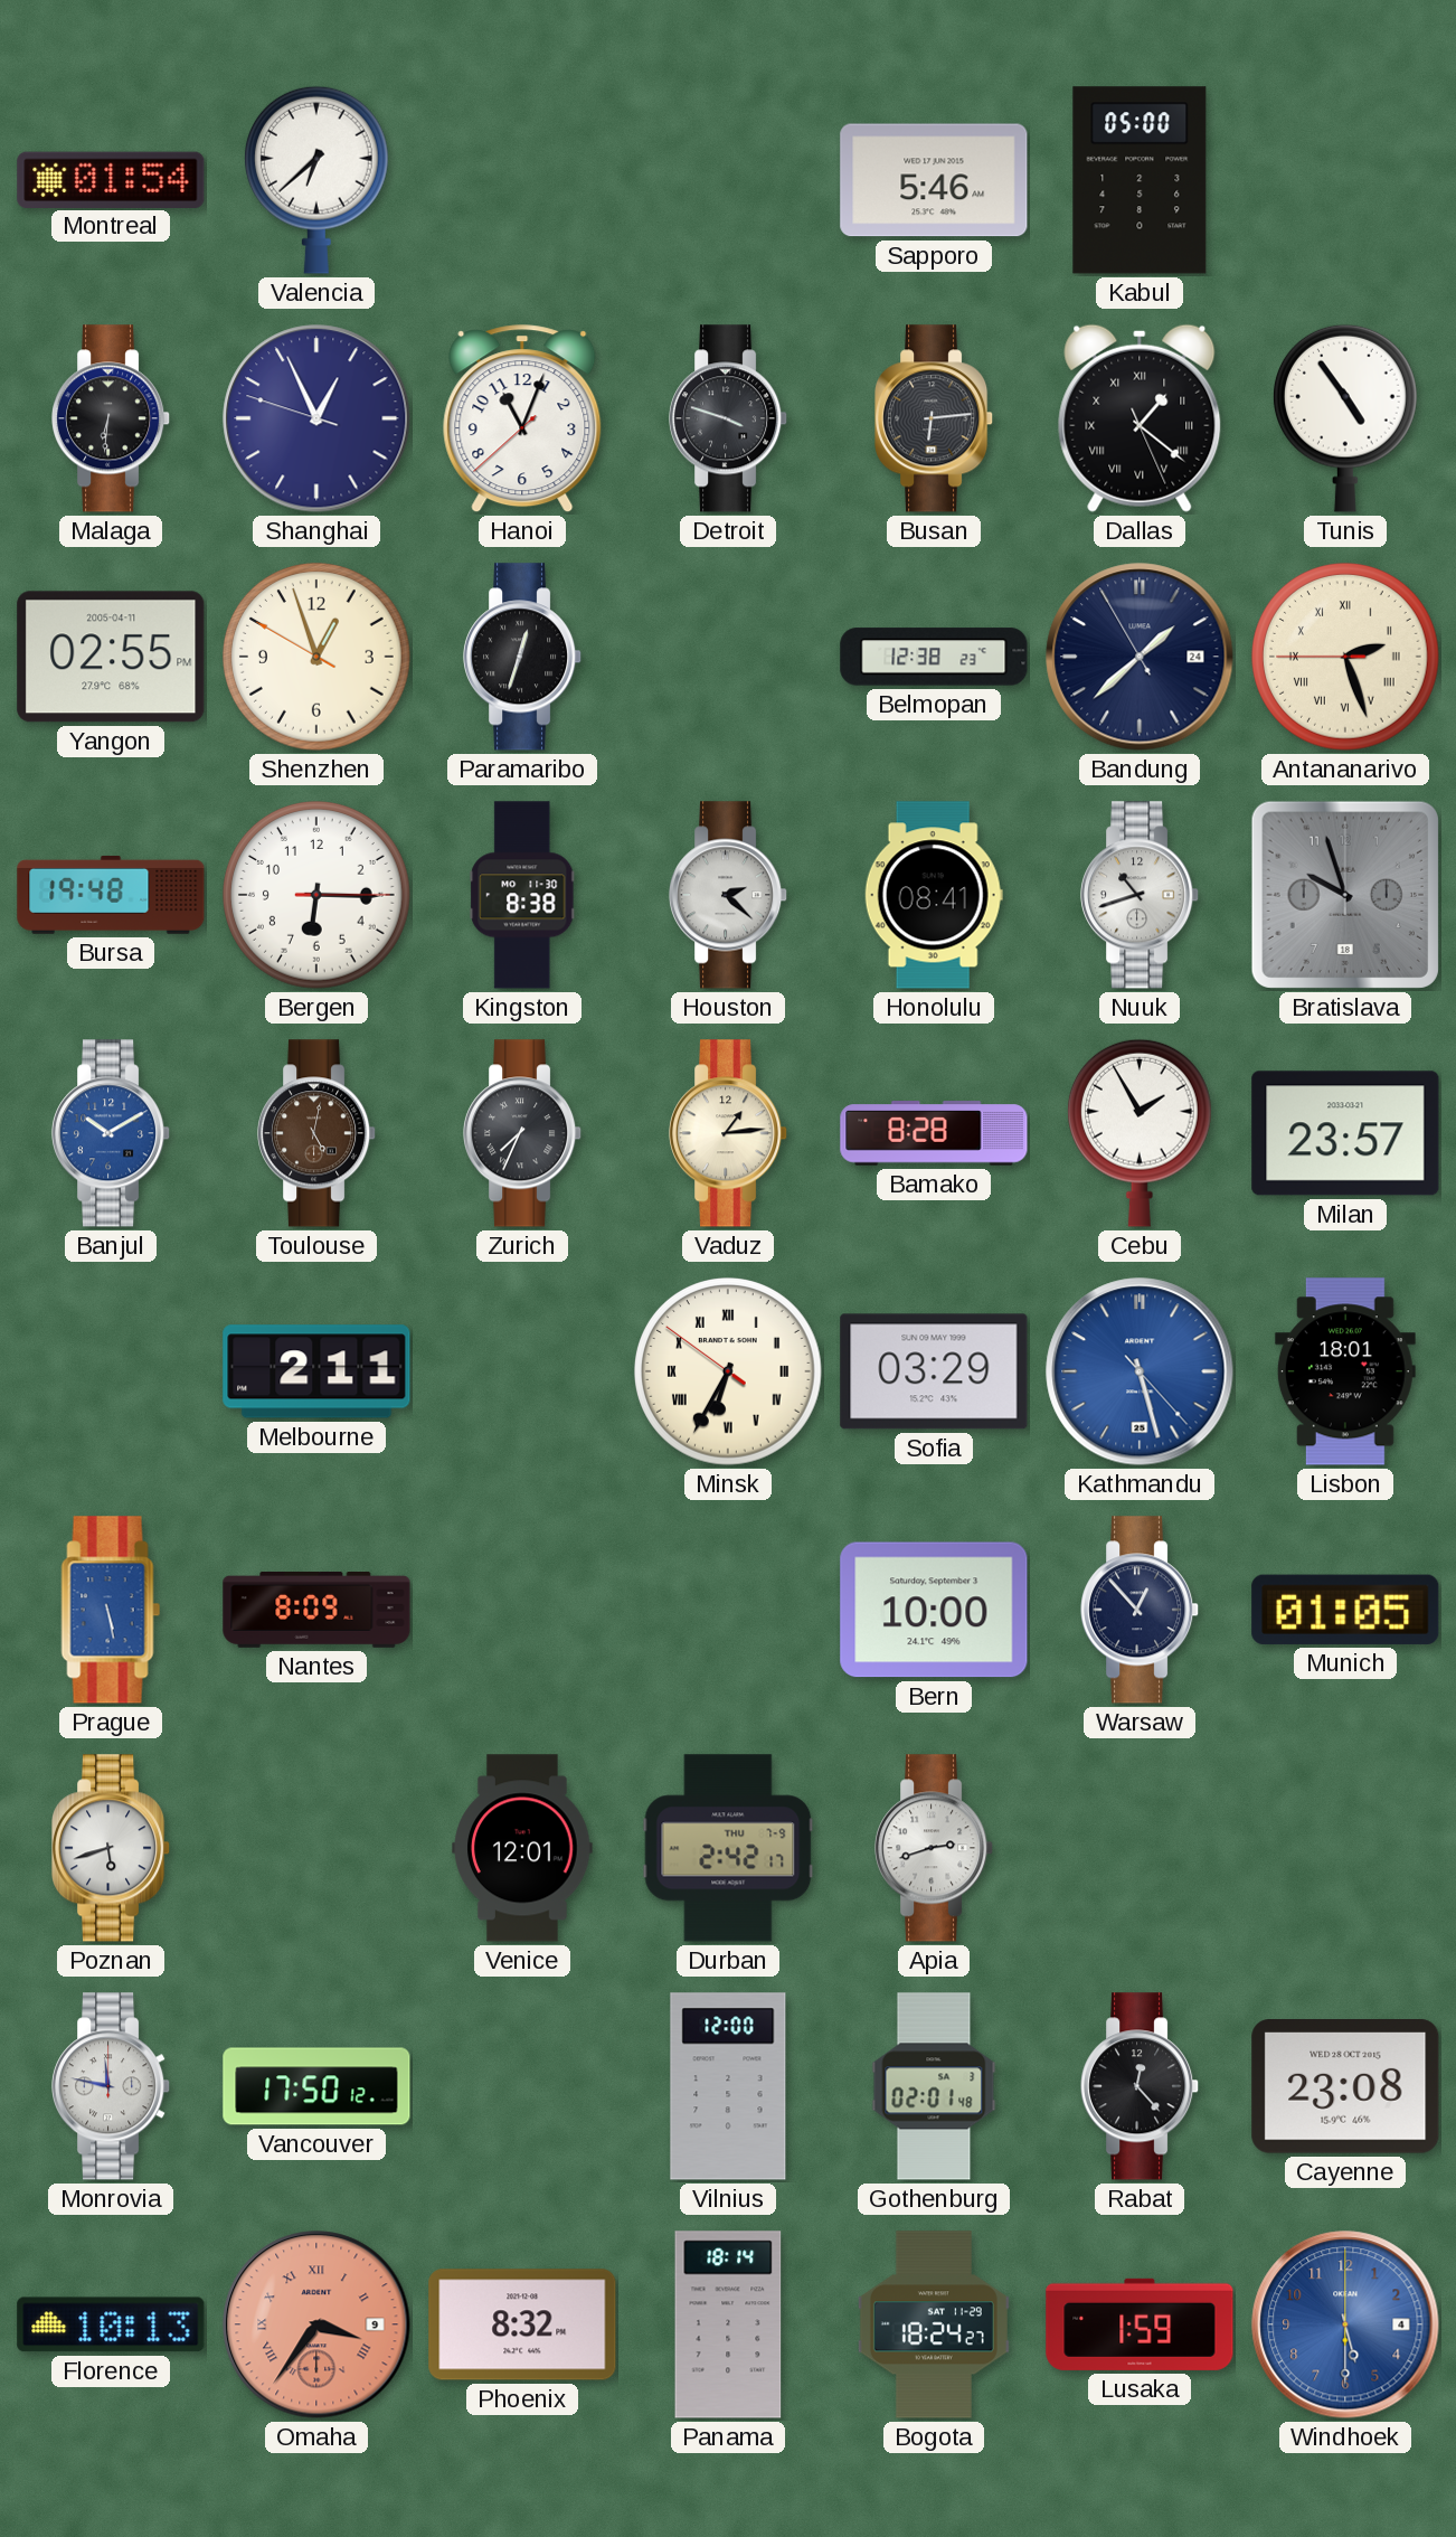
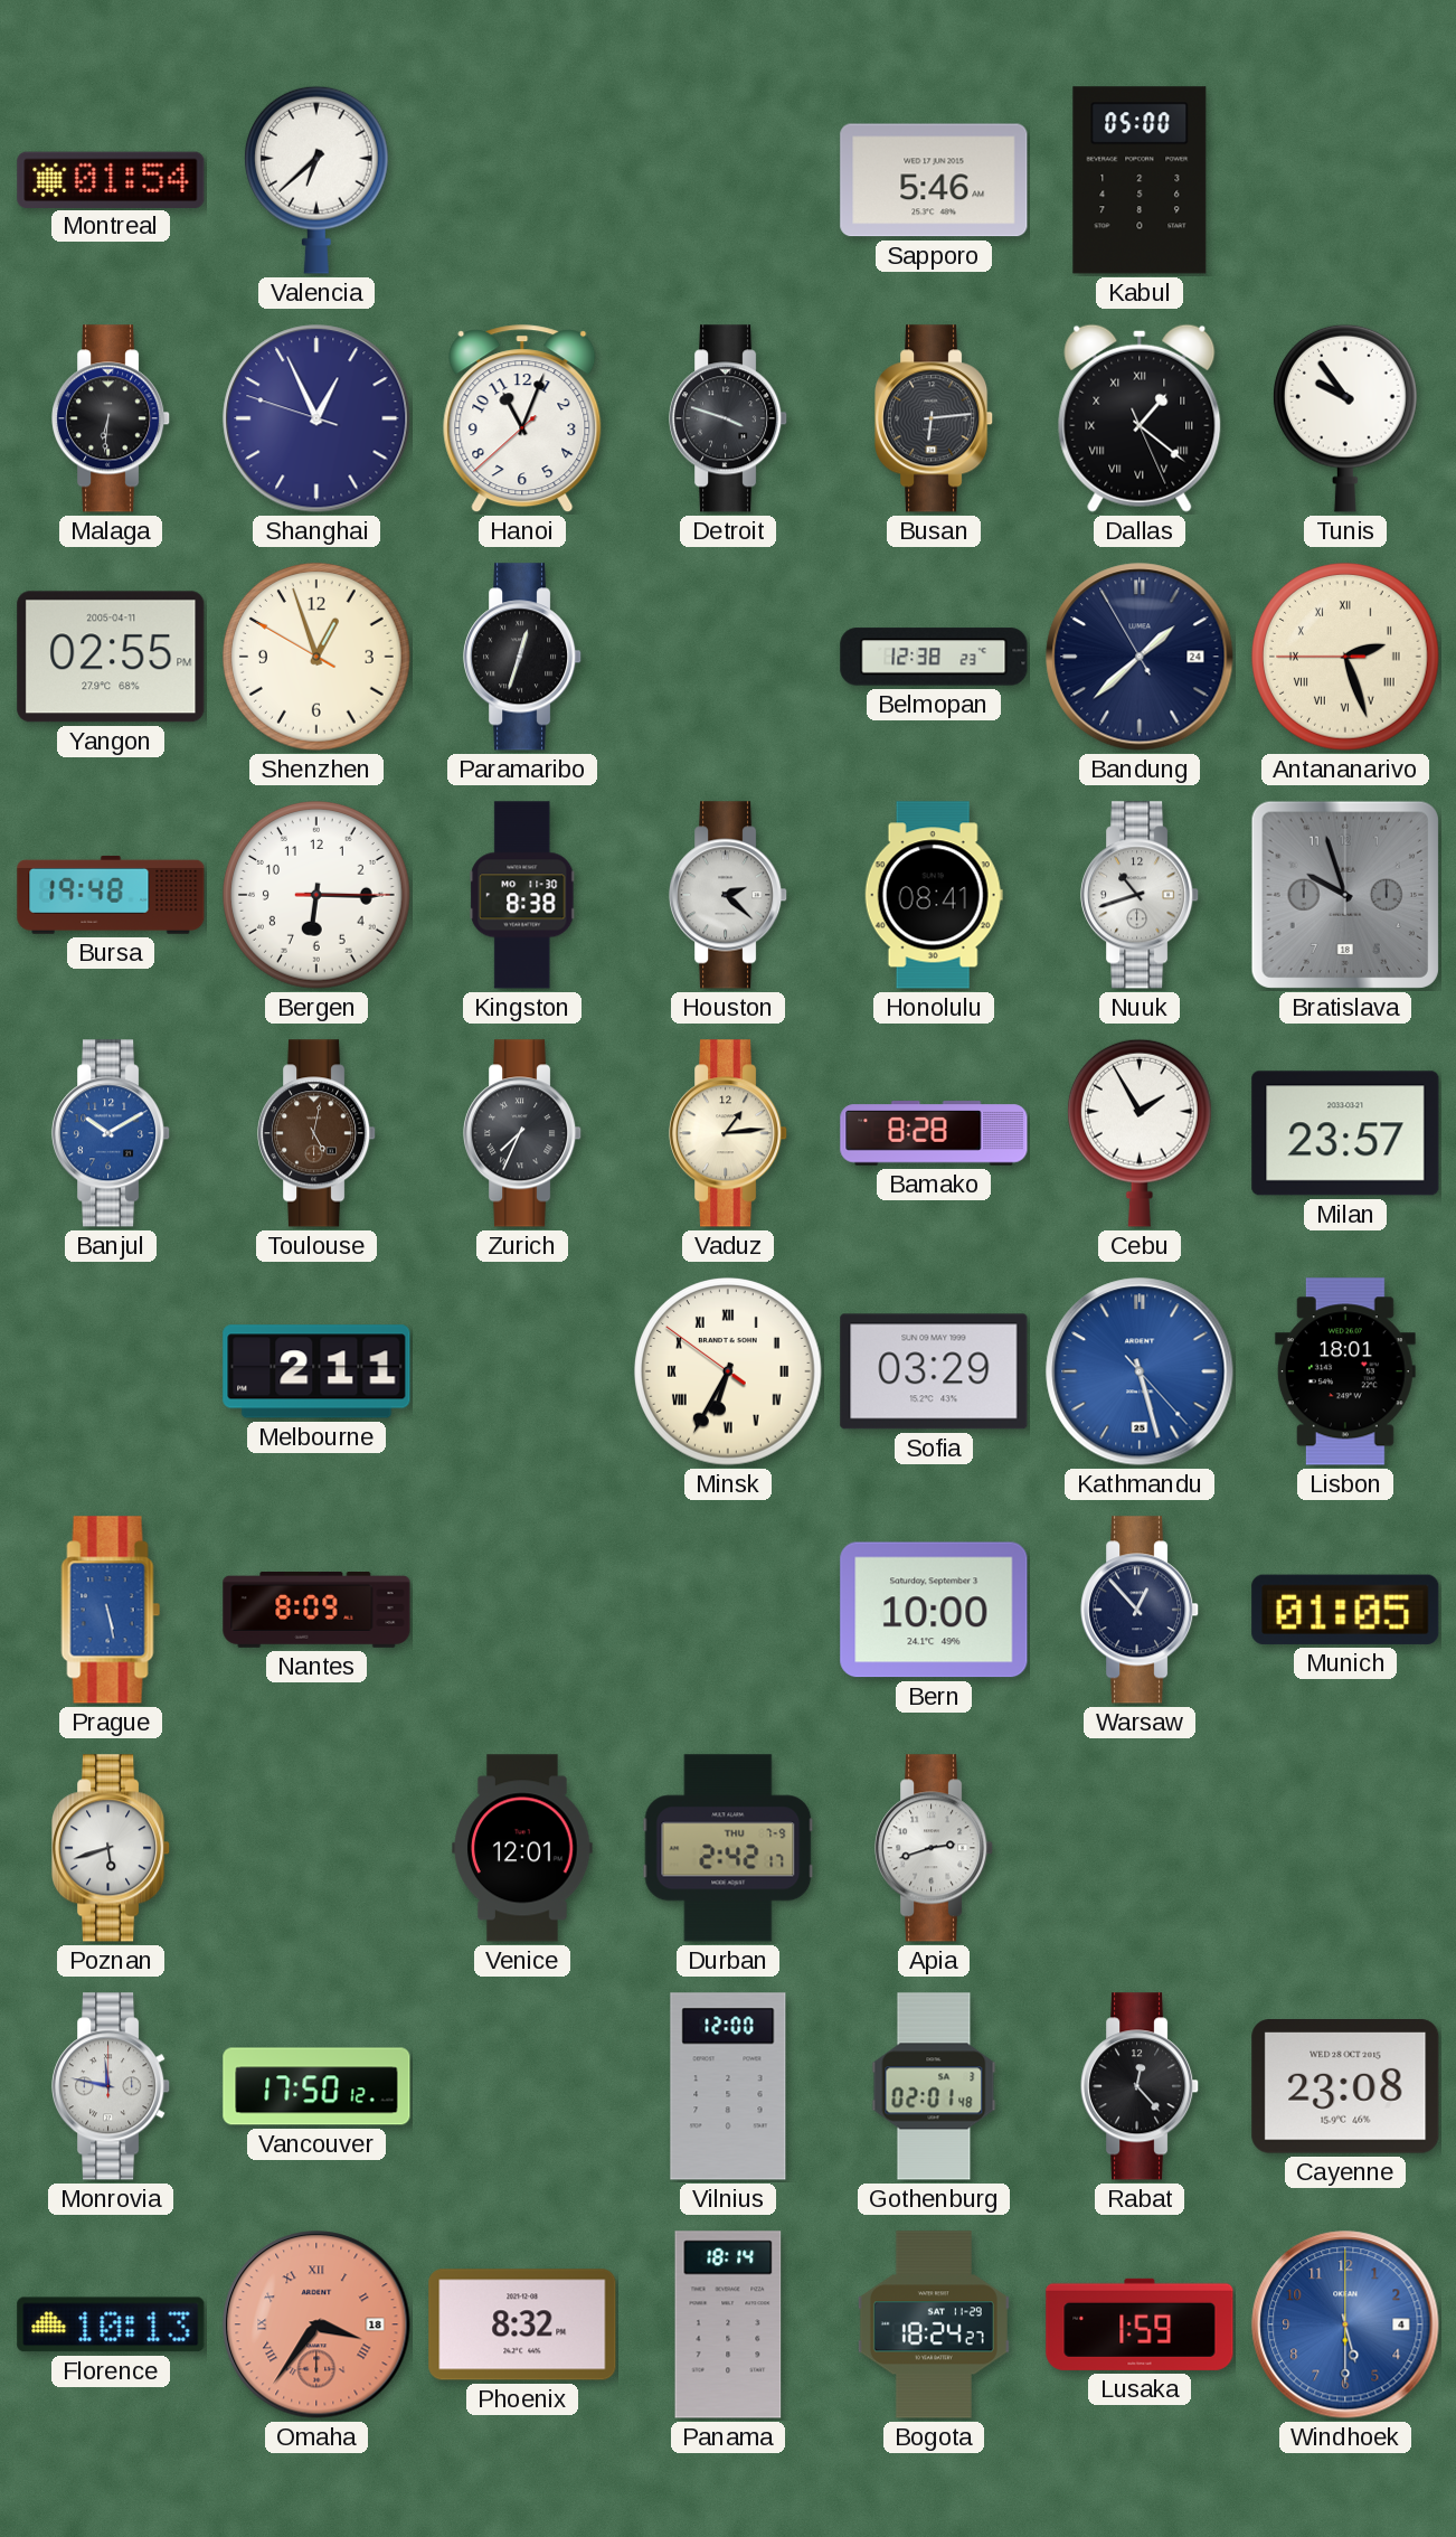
Tunis: 4:54 -> 9:54 (1345, 418)
Omaha date: 9 -> 18 (316, 2324)
